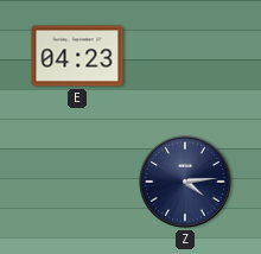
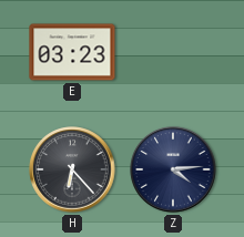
E: 04:23 -> 03:23 (72, 52)
H: none -> 6:23 (72, 169)
